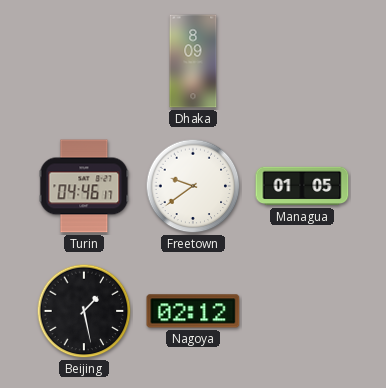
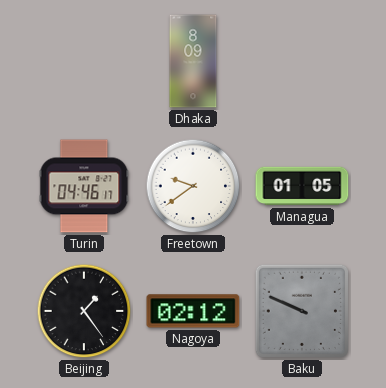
Beijing: 1:28 -> 1:24 (84, 311)
Baku: none -> 9:49 (302, 311)
